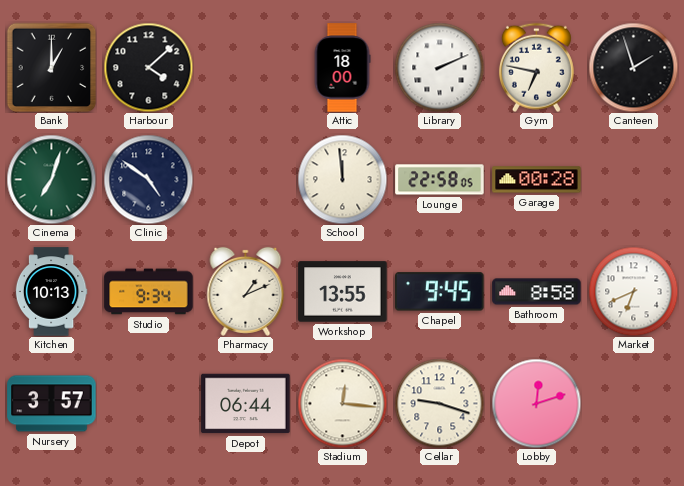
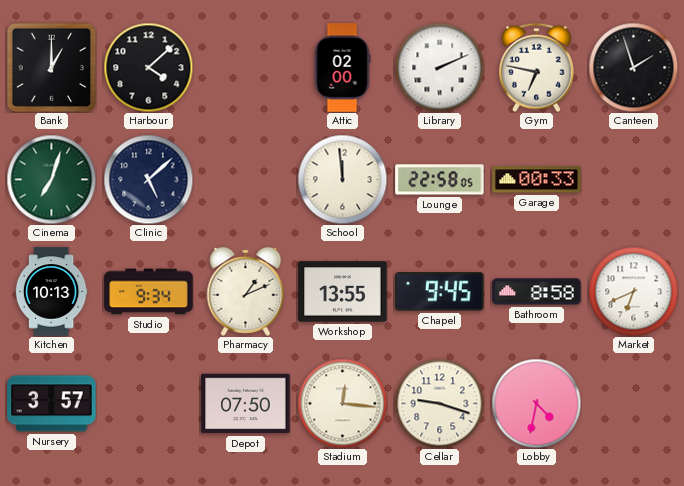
Attic: 18:00 -> 02:00 (342, 68)
Clinic: 4:51 -> 5:08 (148, 179)
Garage: 00:28 -> 00:33 (537, 180)
Depot: 06:44 -> 07:50 (246, 404)
Lobby: 12:12 -> 4:32 (536, 403)
